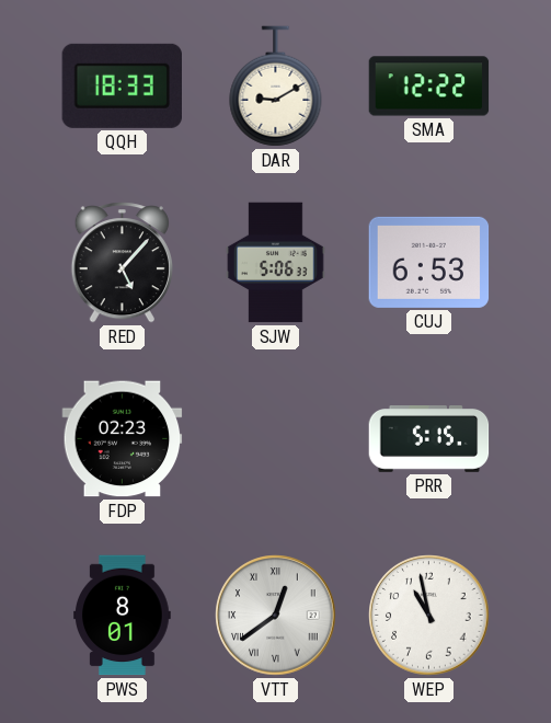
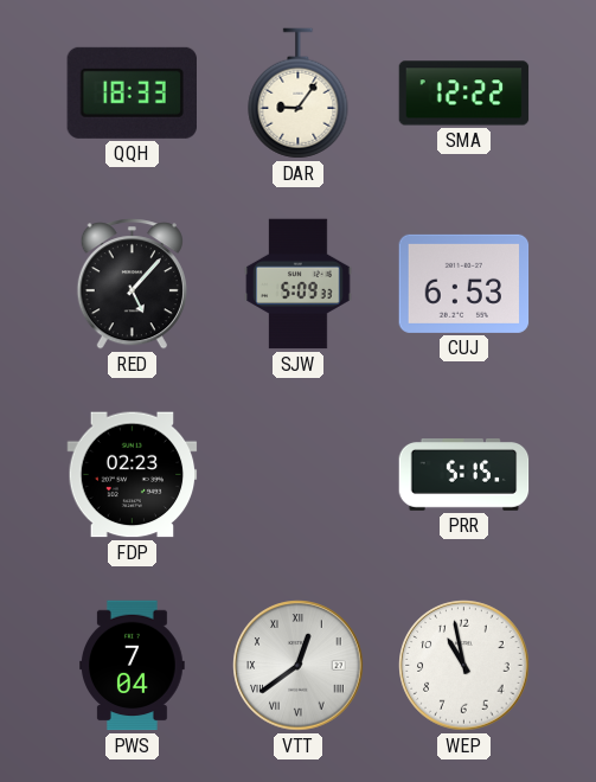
DAR: 9:10 -> 9:06 (299, 94)
SJW: 5:06 -> 5:09 (299, 284)
PWS: 8:01 -> 7:04 (133, 666)
